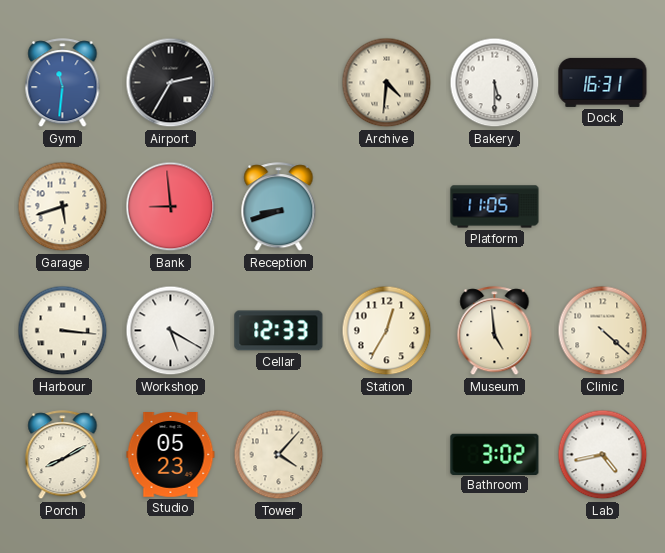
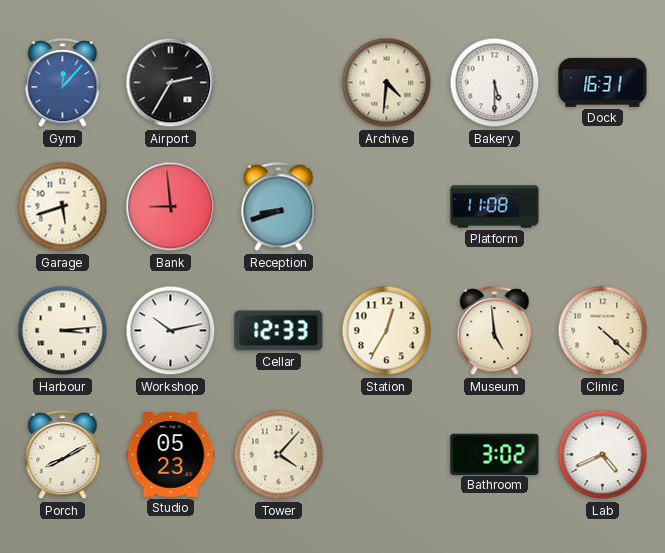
Gym: 11:31 -> 12:07 (63, 83)
Platform: 11:05 -> 11:08 (495, 207)
Harbour: 3:16 -> 3:14 (63, 331)
Workshop: 5:20 -> 10:13 (171, 331)
Lab: 4:43 -> 4:41 (603, 455)
